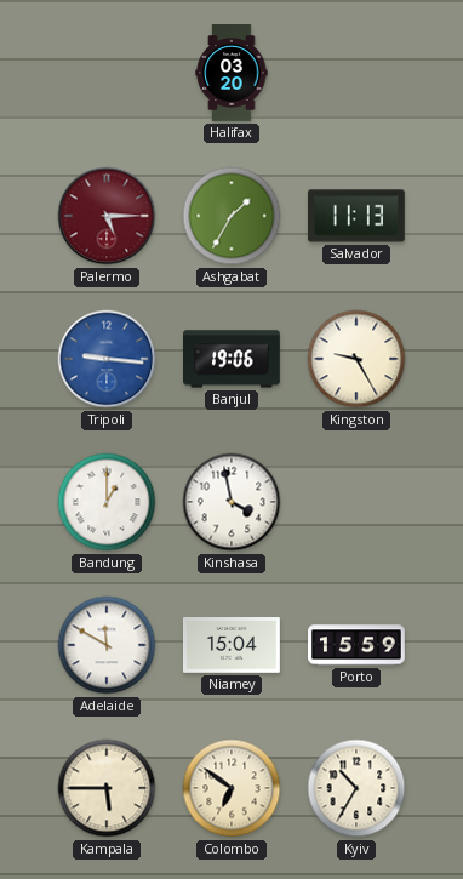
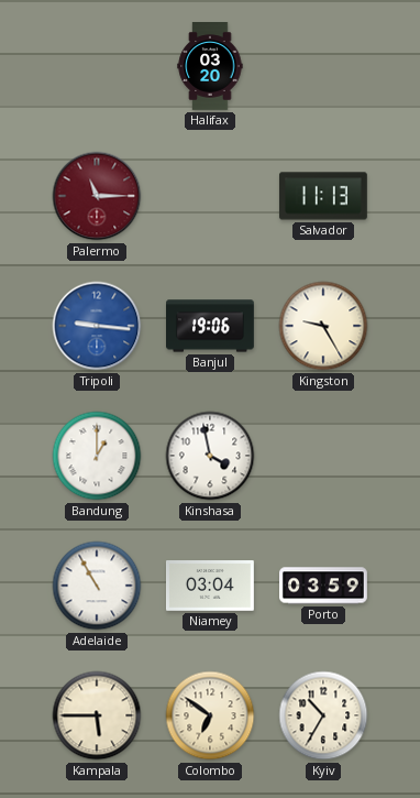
Palermo: 5:15 -> 11:15 (97, 196)
Ashgabat: 1:35 -> none (232, 216)
Adelaide: 11:50 -> 10:55 (97, 586)
Niamey: 15:04 -> 03:04 (211, 587)
Porto: 15:59 -> 03:59 (324, 586)
